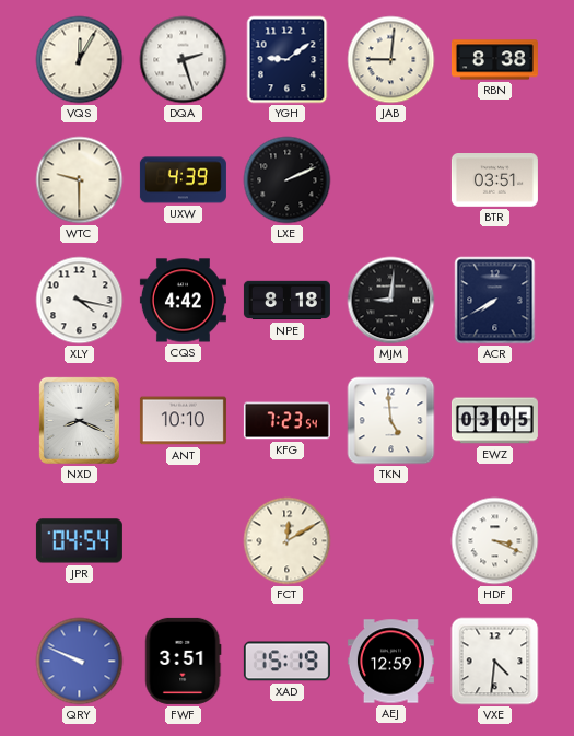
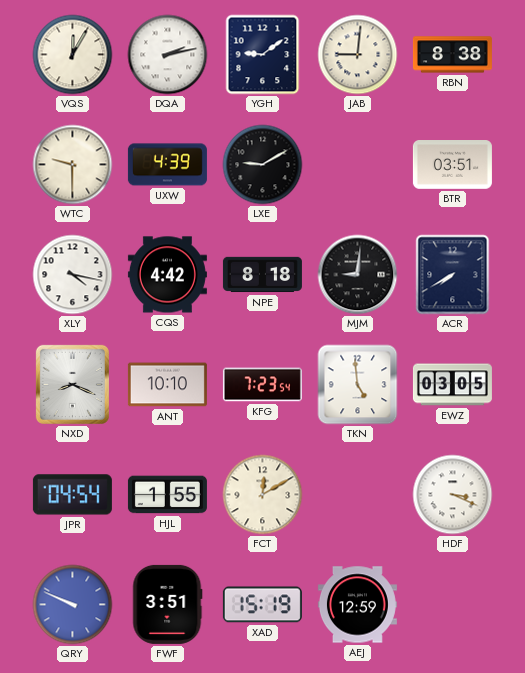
DQA: 2:27 -> 2:13 (168, 55)
LXE: 2:11 -> 9:10 (263, 165)
HJL: none -> 1:55 (167, 495)
VXE: 4:31 -> none (495, 662)
